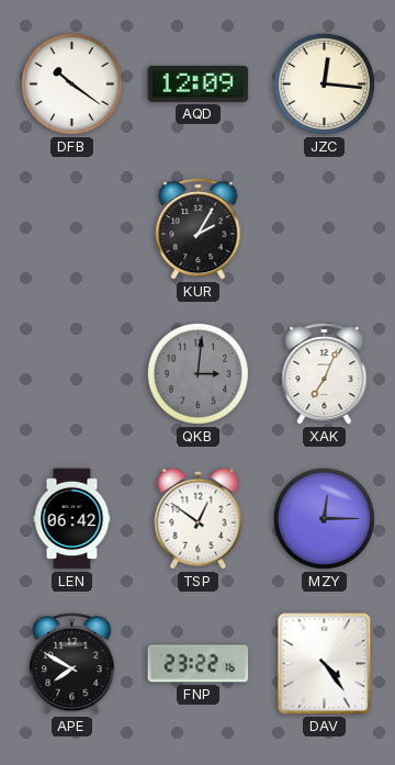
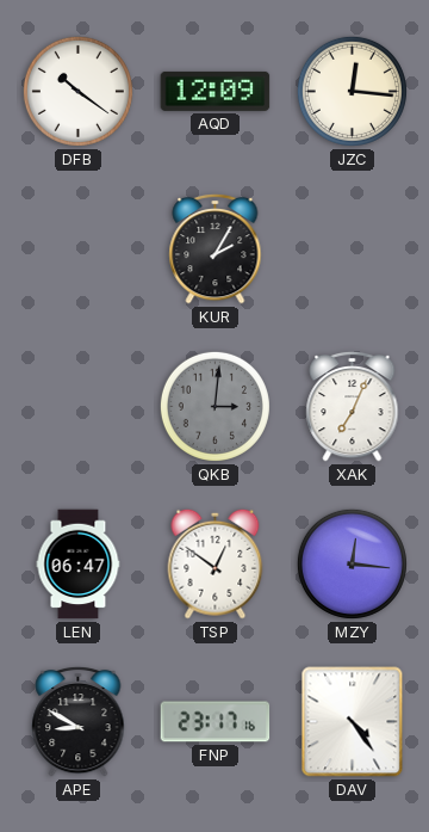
LEN: 06:42 -> 06:47 (79, 565)
MZY: 12:15 -> 12:16 (352, 563)
APE: 7:50 -> 8:50 (79, 721)
FNP: 23:22 -> 23:17 (216, 722)
